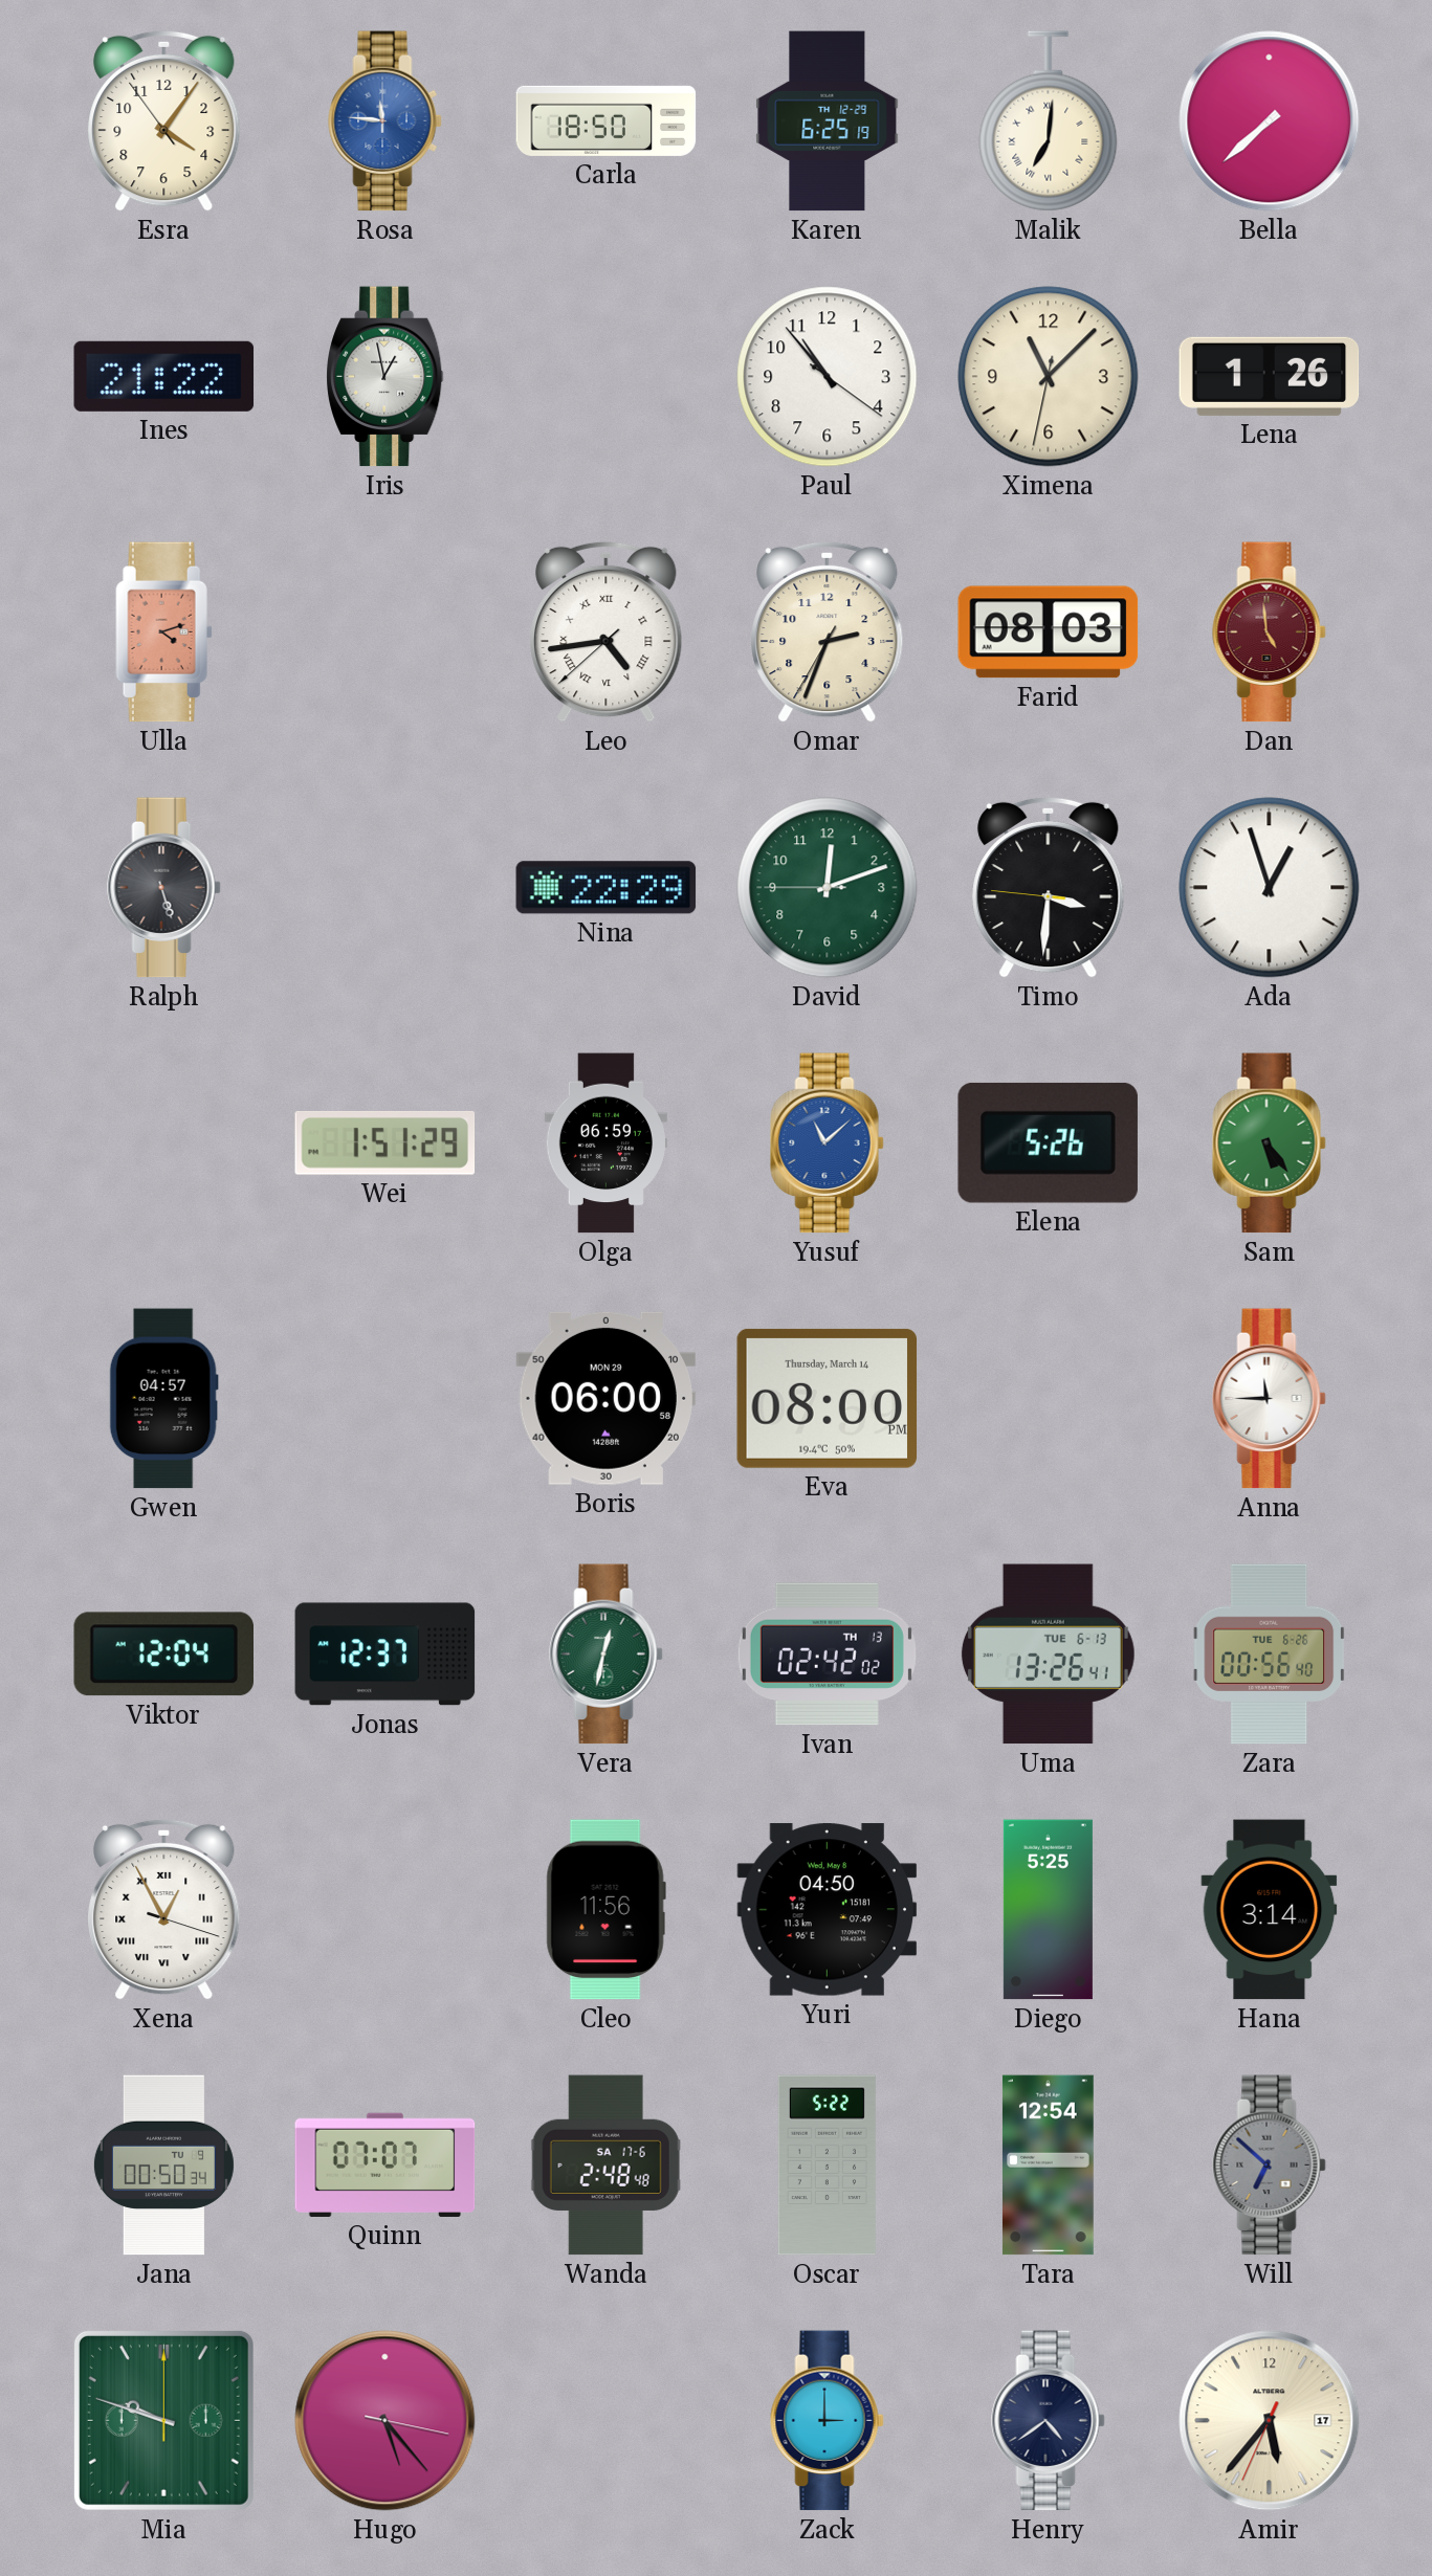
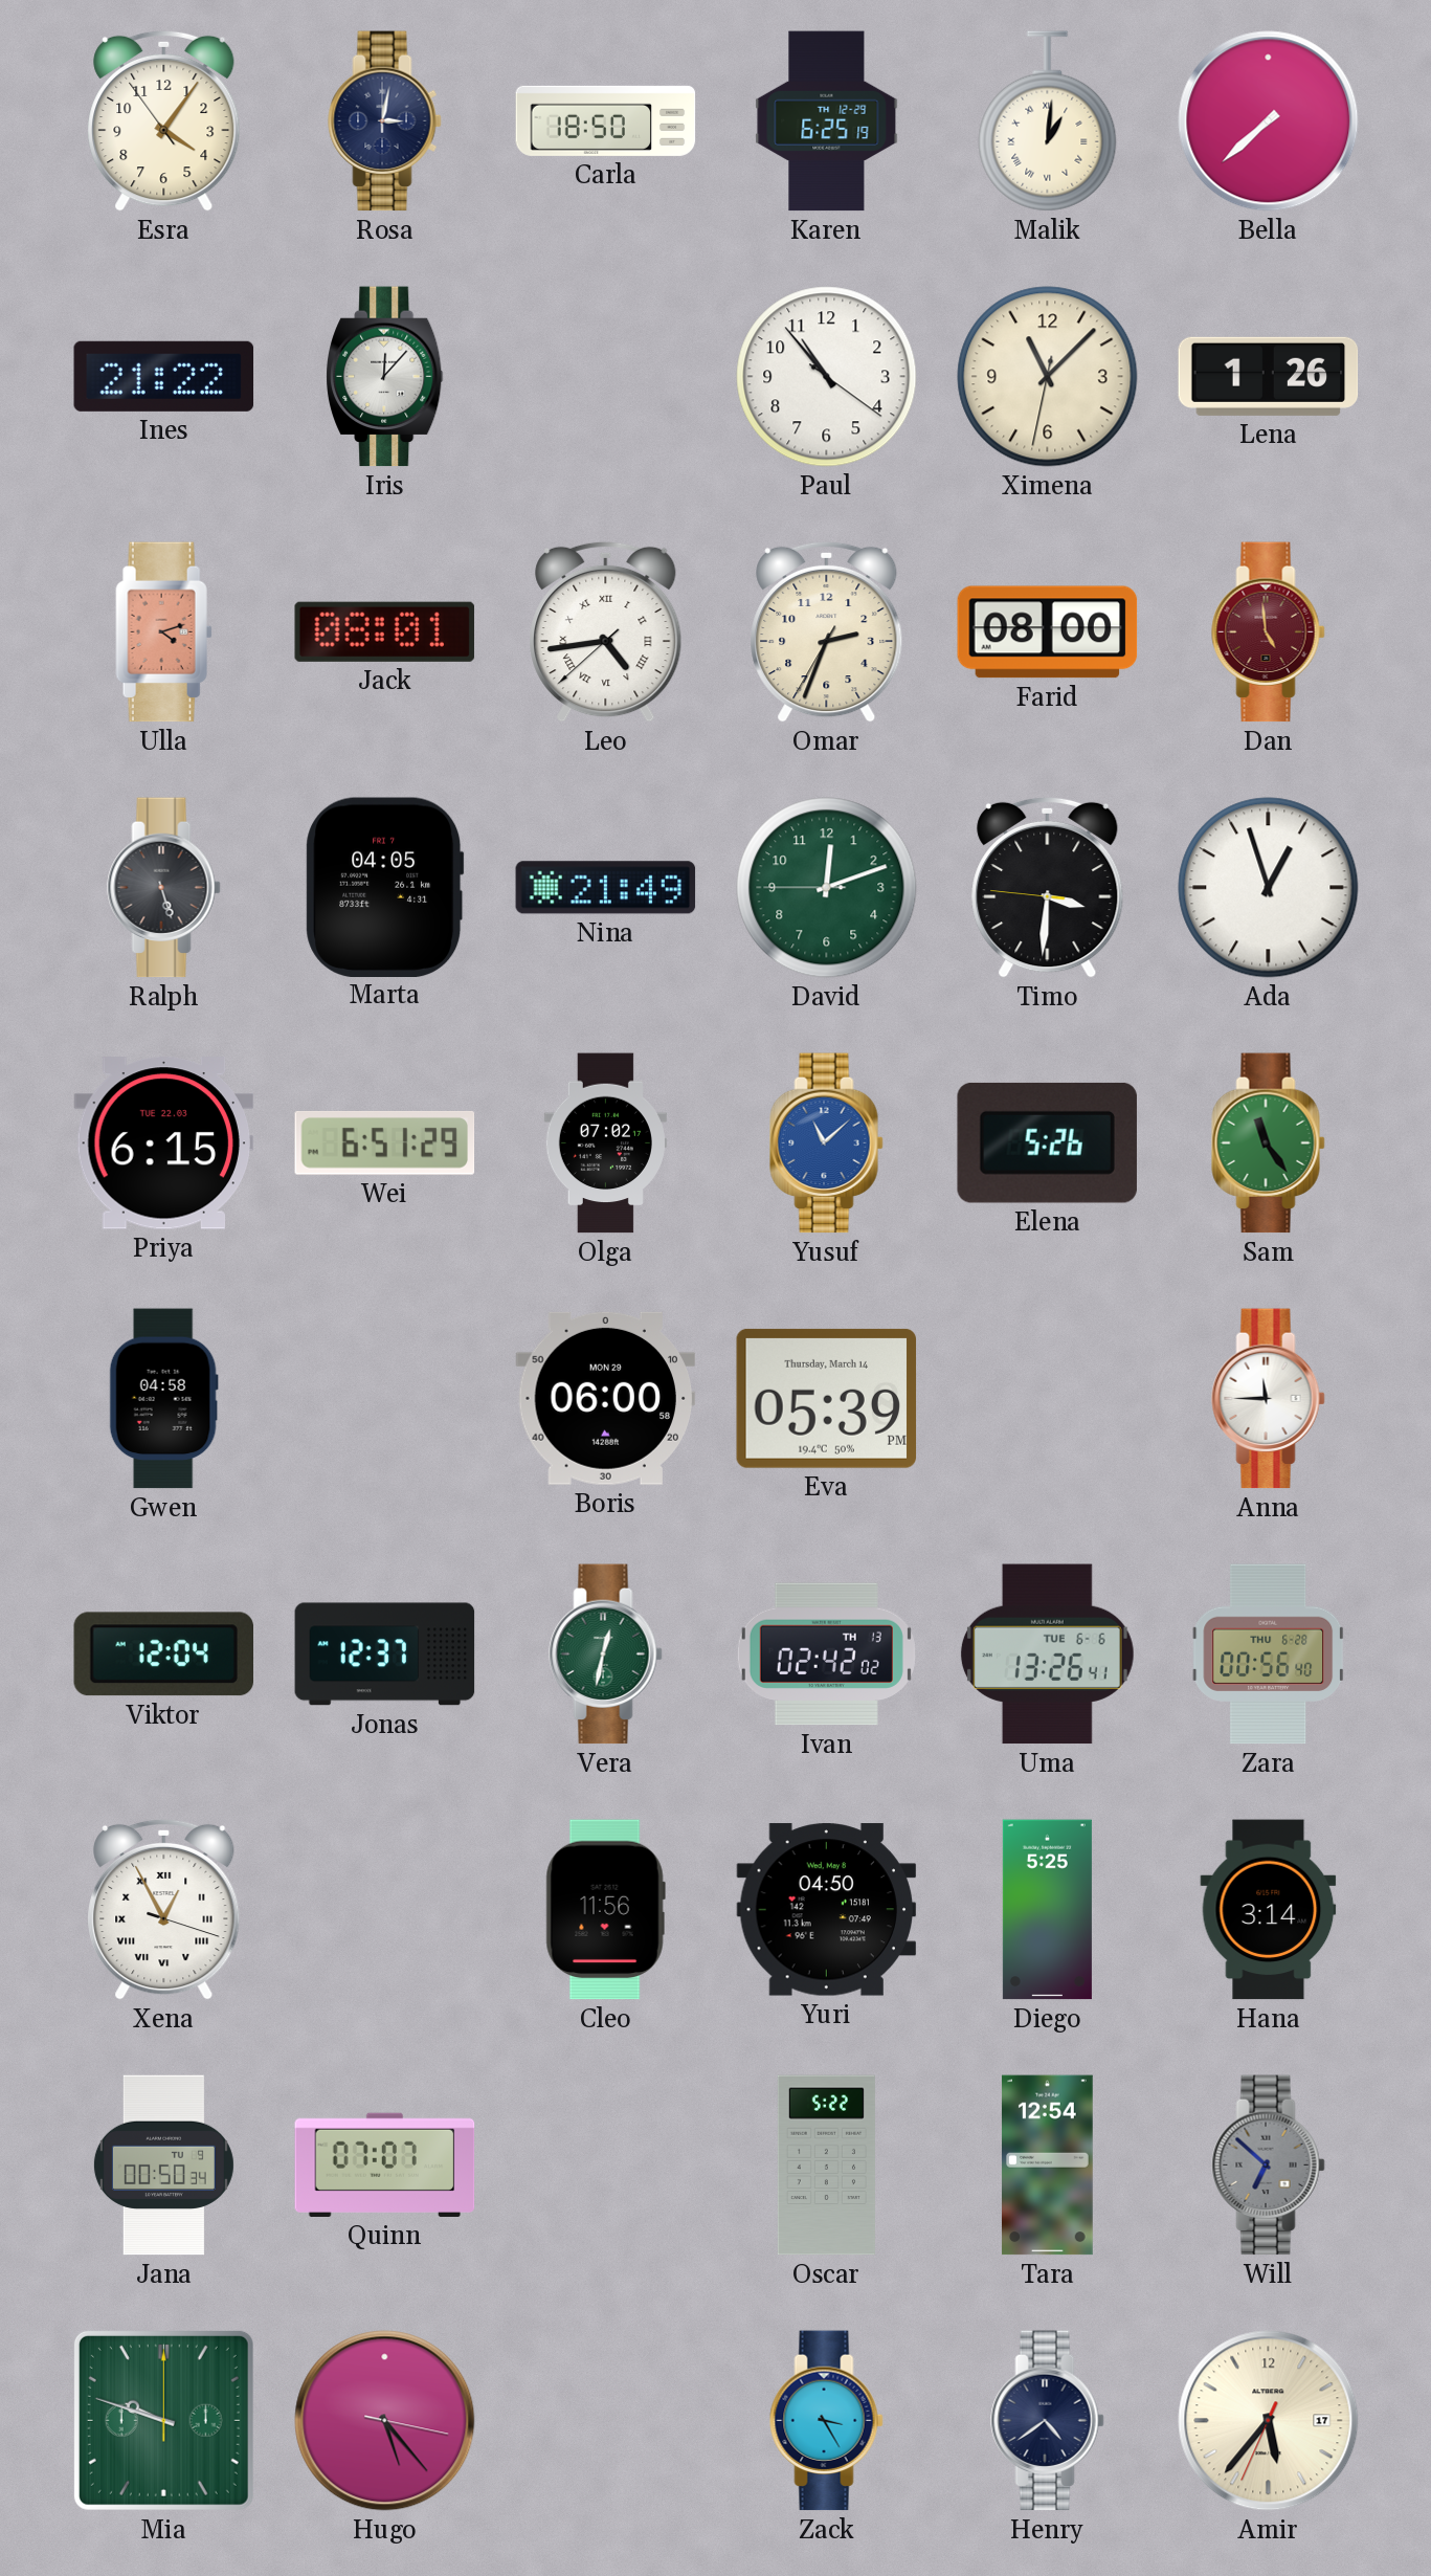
Rosa: 11:46 -> 3:02 (385, 121)
Rosa dial: blue -> navy (385, 121)
Malik: 7:01 -> 1:01 (1048, 121)
Iris: 12:58 -> 12:07 (385, 377)
Jack: none -> 08:01 (384, 631)
Farid: 08:03 -> 08:00 (1048, 632)
Marta: none -> 04:05 (385, 887)
Nina: 22:29 -> 21:49 (606, 888)
Priya: none -> 6:15 (164, 1143)
Wei: 1:51 -> 6:51 (385, 1143)
Olga: 06:59 -> 07:02 (605, 1143)
Sam: 5:24 -> 11:24 (1269, 1143)
Gwen: 04:57 -> 04:58 (163, 1399)
Eva: 08:00 -> 05:39 (827, 1398)
Uma date: TUE 6-13 -> TUE 6-6 (1047, 1655)
Zara date: TUE 6-26 -> THU 6-28 (1269, 1655)
Wanda: 2:48 -> none (605, 2166)
Zack: 3:00 -> 3:25 (827, 2421)
